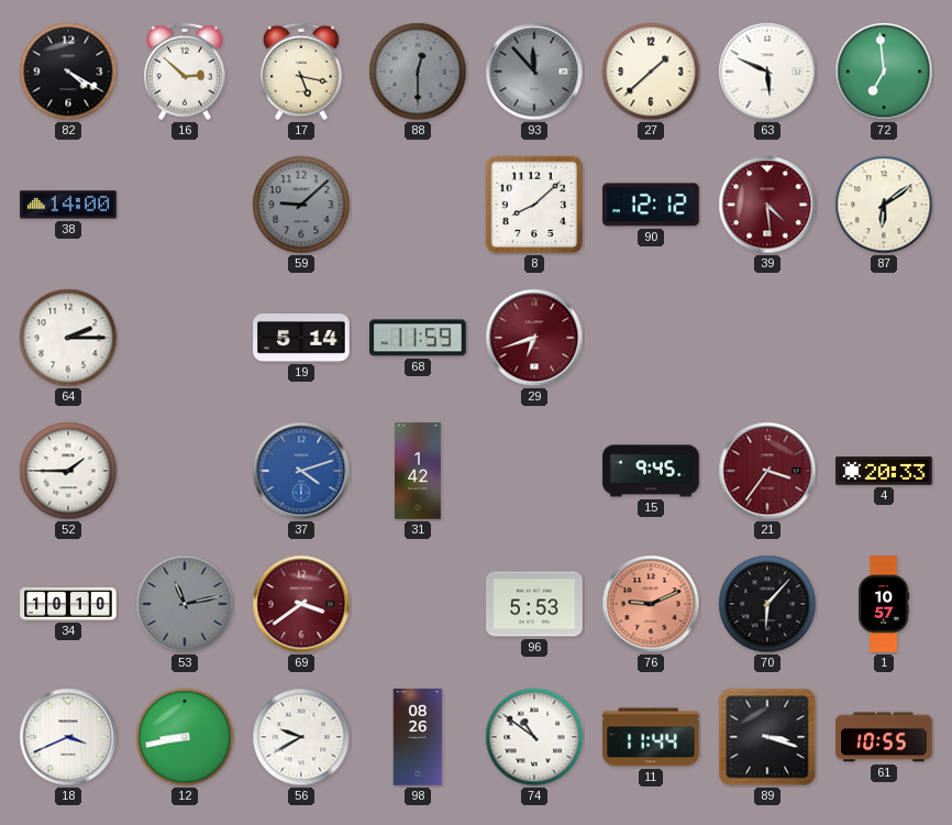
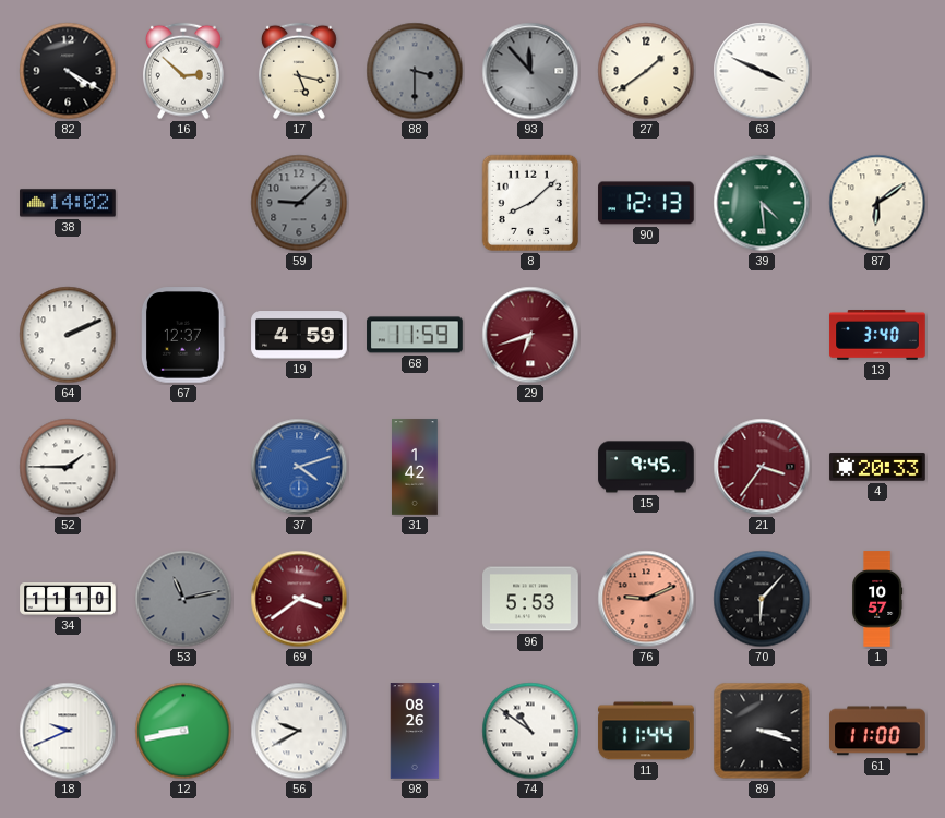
88: 12:30 -> 3:30 (415, 71)
27: 1:38 -> 1:39 (646, 71)
63: 5:49 -> 3:49 (762, 71)
72: 6:59 -> none (884, 71)
38: 14:00 -> 14:02 (68, 203)
90: 12:12 -> 12:13 (646, 203)
39 dial: burgundy -> green (762, 203)
64: 2:15 -> 2:11 (68, 335)
67: none -> 12:37 (184, 335)
19: 5:14 -> 4:59 (299, 335)
13: none -> 3:40 (877, 335)
34: 10:10 -> 11:10 (68, 600)
18: 3:41 -> 9:41 (68, 731)
61: 10:55 -> 11:00 (877, 731)
